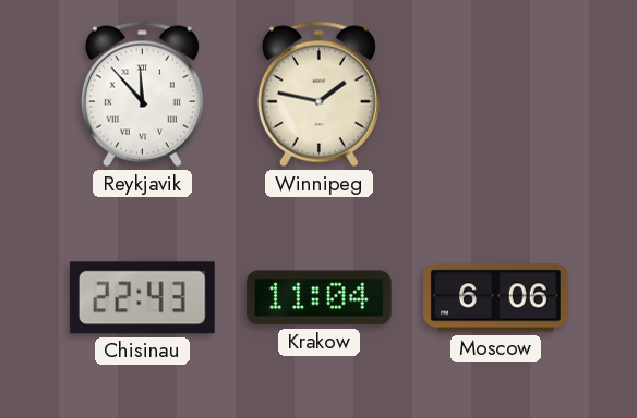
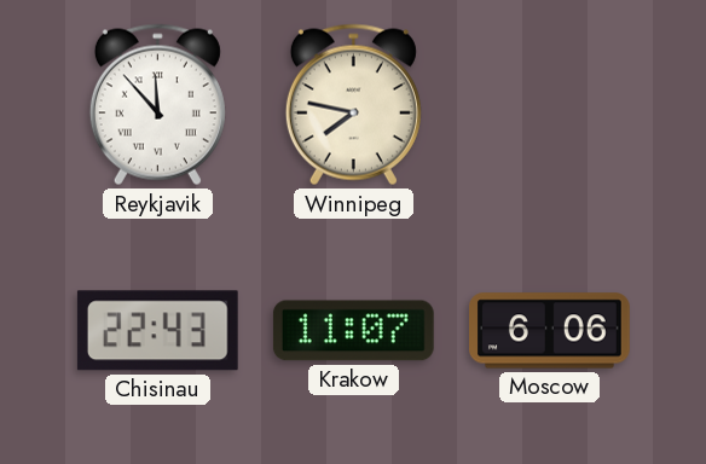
Winnipeg: 1:47 -> 7:47 (353, 105)
Krakow: 11:04 -> 11:07 (353, 331)
